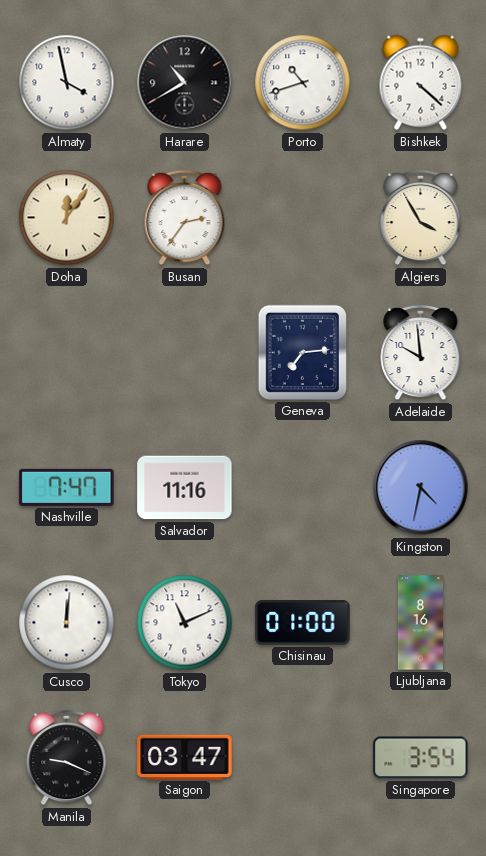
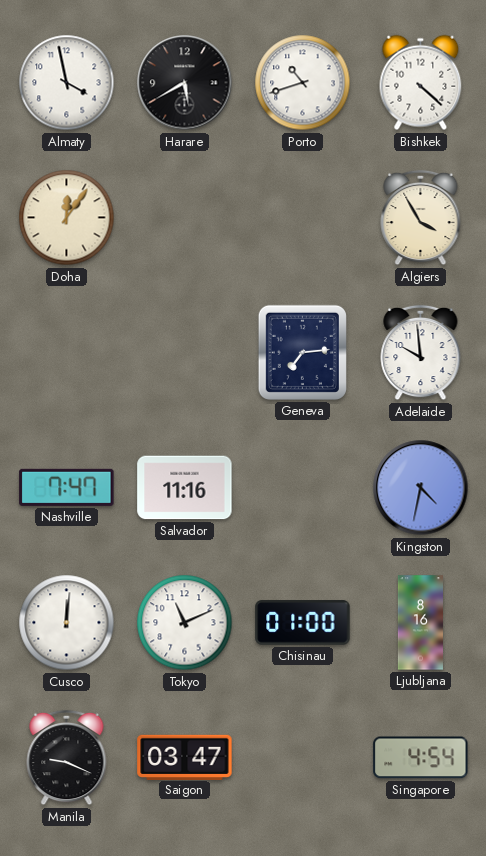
Harare: 10:40 -> 5:40 (185, 83)
Busan: 2:36 -> none (185, 218)
Singapore: 3:54 -> 4:54 (421, 758)
